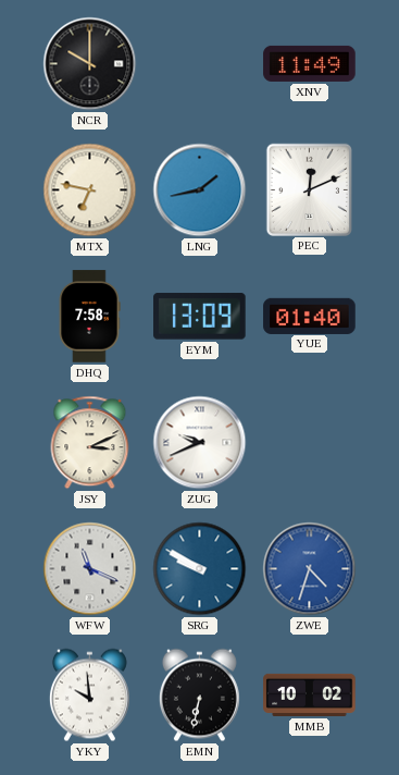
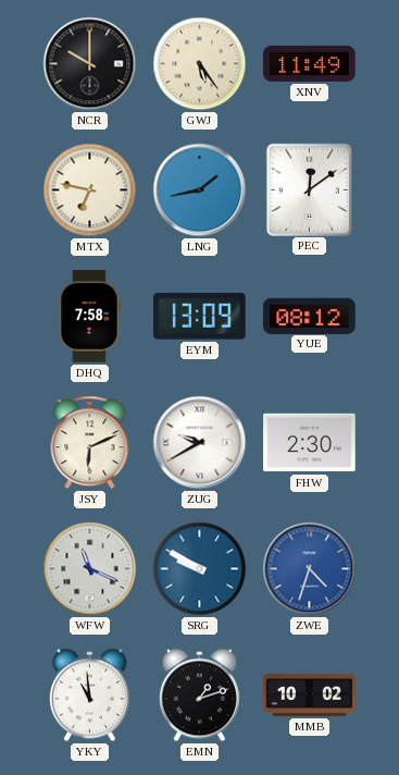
GWJ: none -> 5:24 (200, 64)
PEC: 12:11 -> 12:09 (309, 189)
YUE: 01:40 -> 08:12 (310, 316)
JSY: 3:11 -> 6:11 (90, 443)
ZUG: 9:41 -> 9:40 (200, 443)
FHW: none -> 2:30 (310, 443)
YKY: 9:59 -> 10:59 (89, 696)
EMN: 6:32 -> 1:12 (199, 696)
